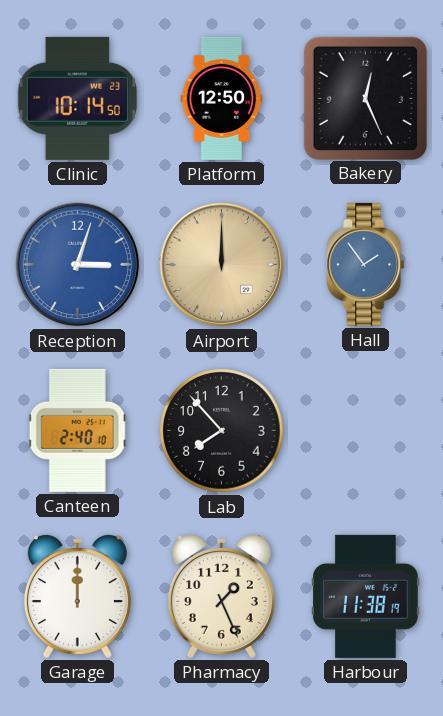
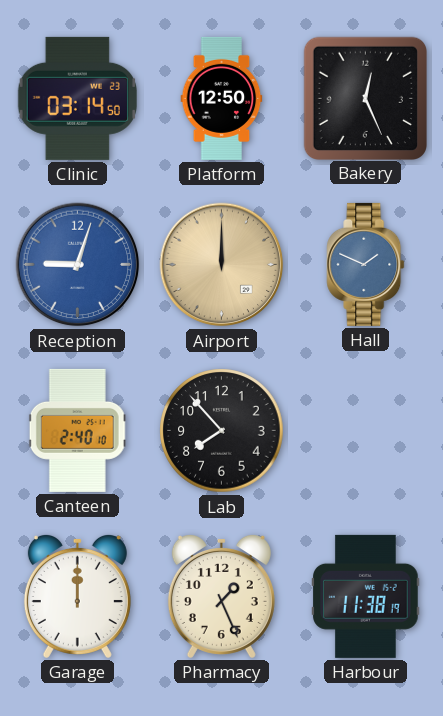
Clinic: 10:14 -> 03:14 (77, 98)
Reception: 3:03 -> 9:03 (78, 265)
Hall: 1:54 -> 1:49 (366, 264)
